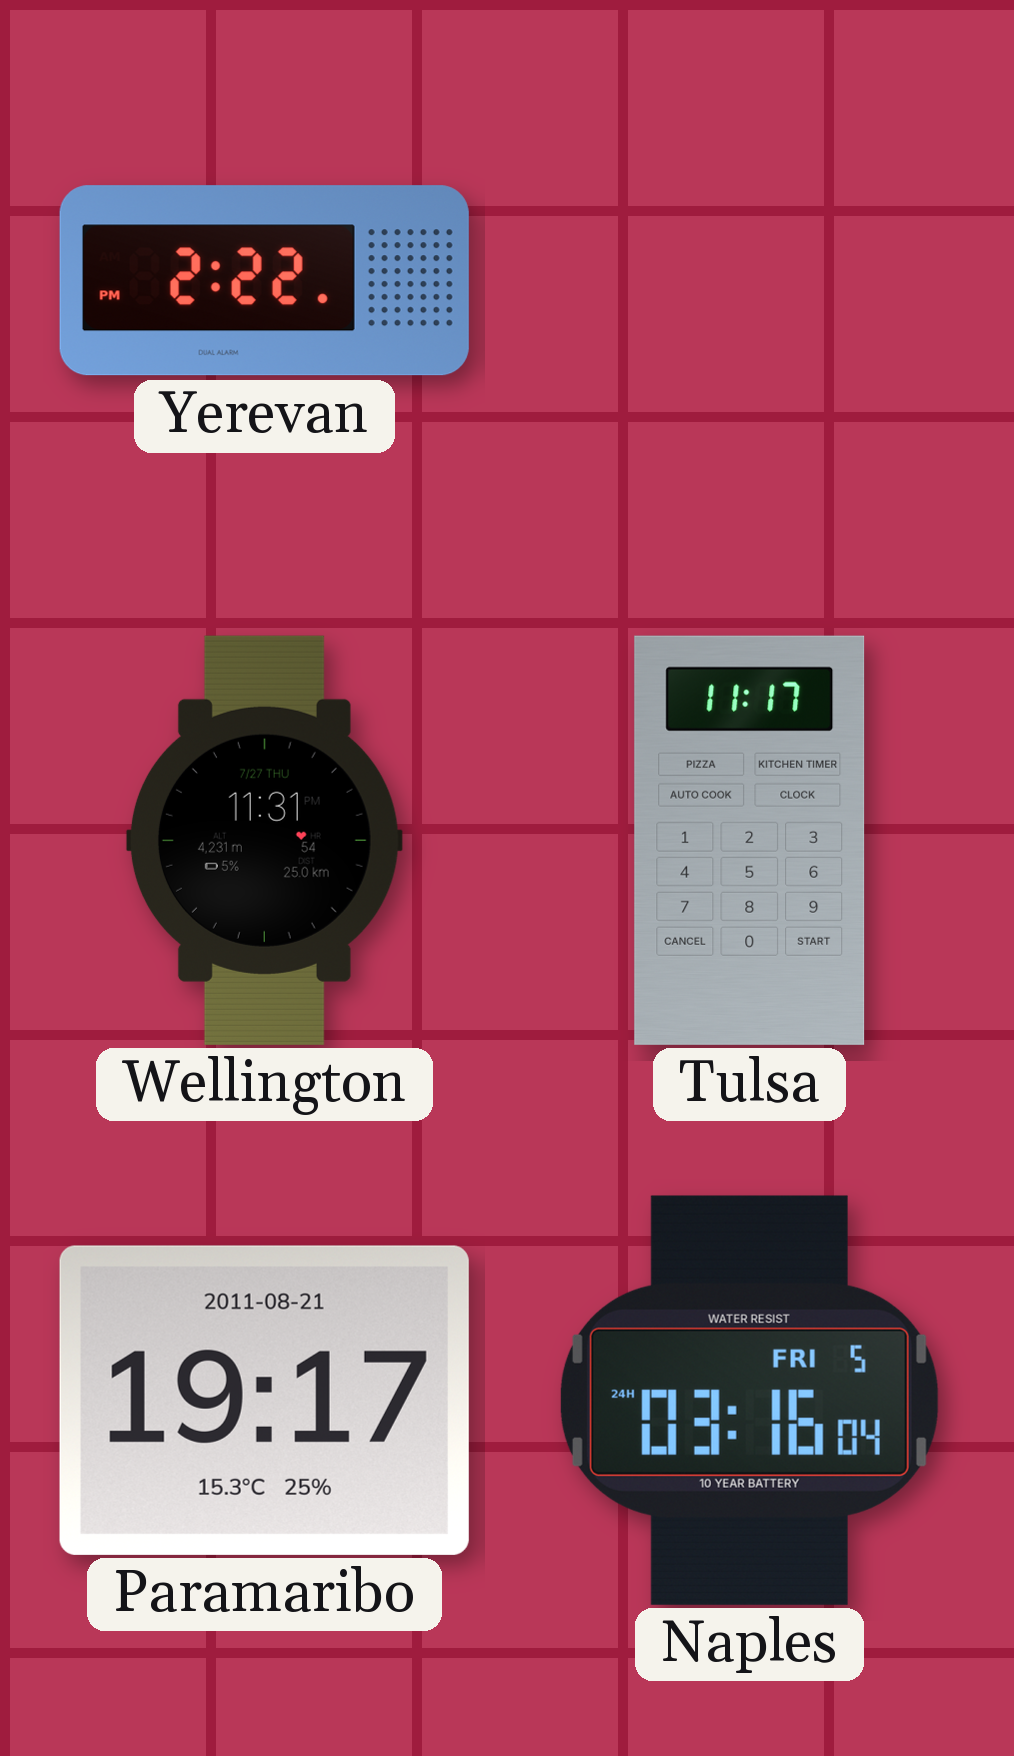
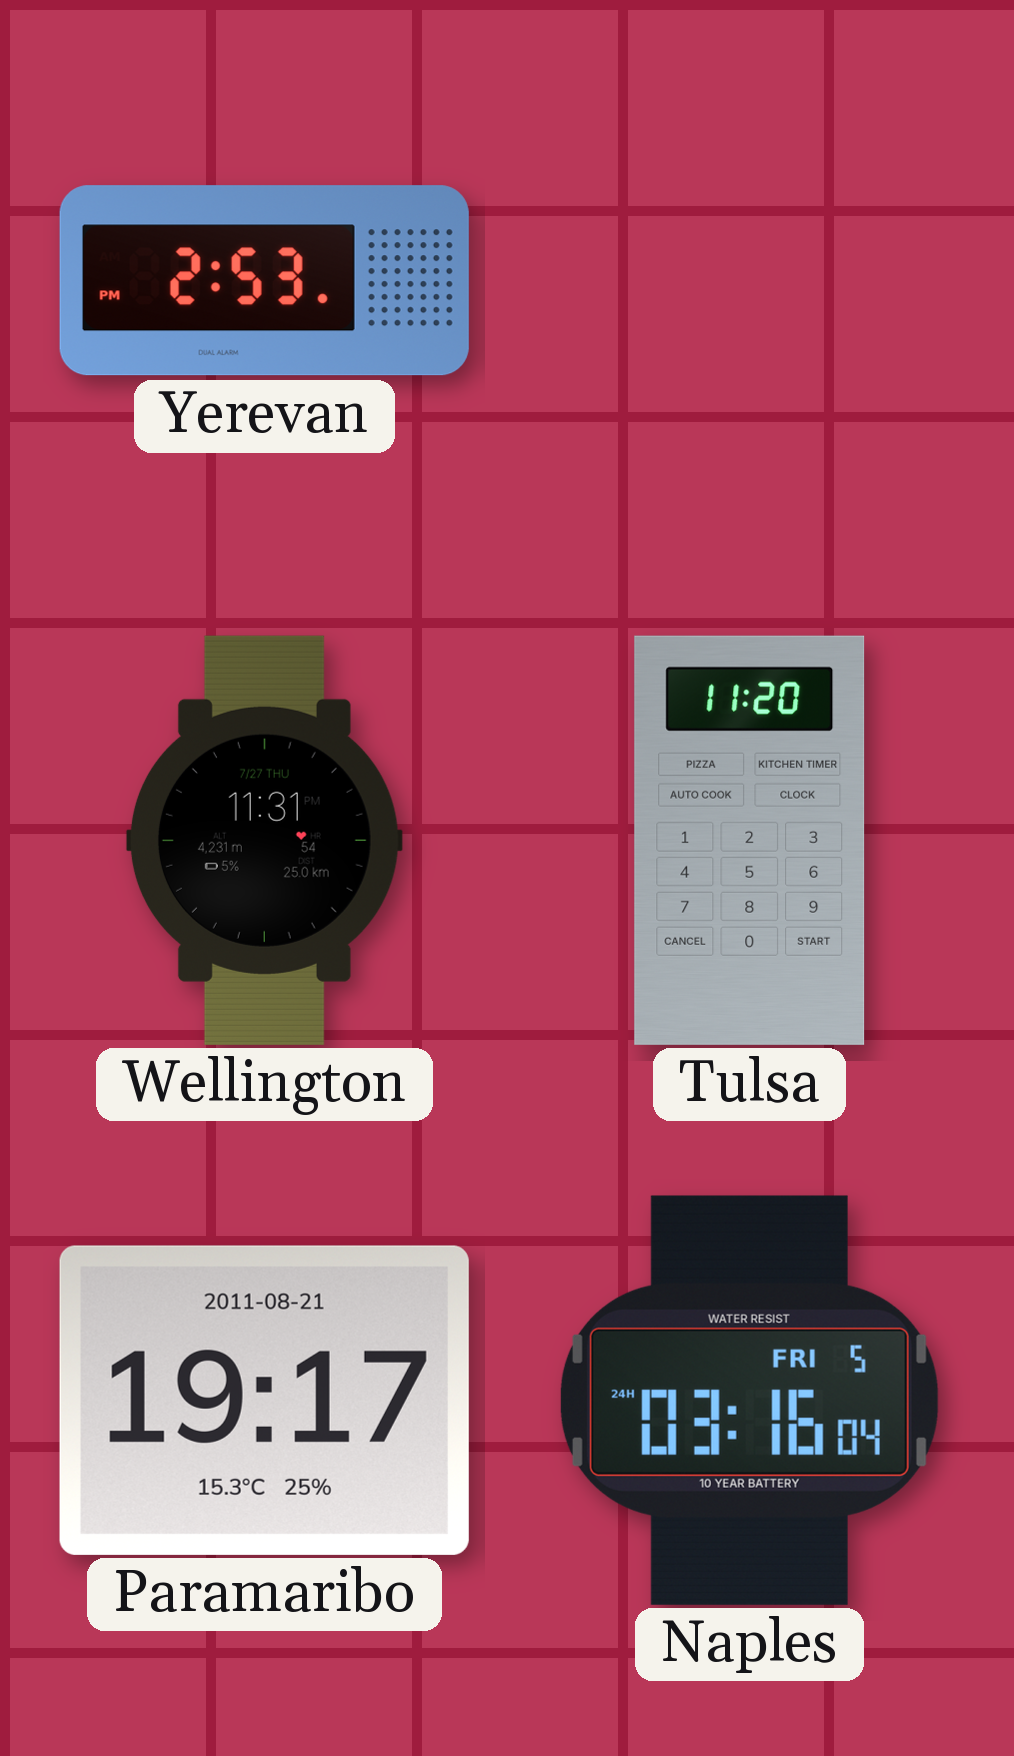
Yerevan: 2:22 -> 2:53 (264, 281)
Tulsa: 11:17 -> 11:20 (750, 840)
